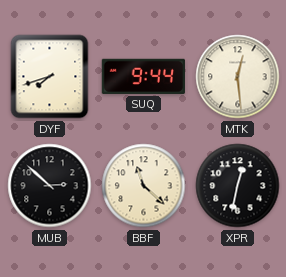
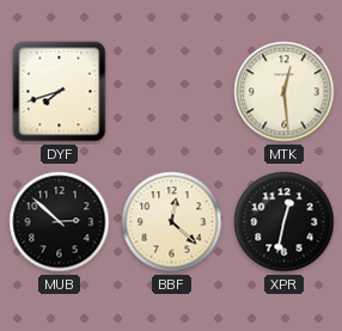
SUQ: 9:44 -> none (143, 76)
BBF: 11:22 -> 12:22 (172, 222)
